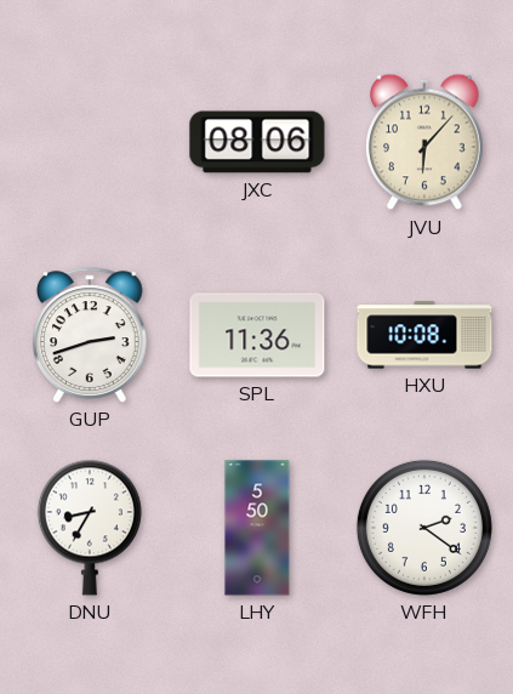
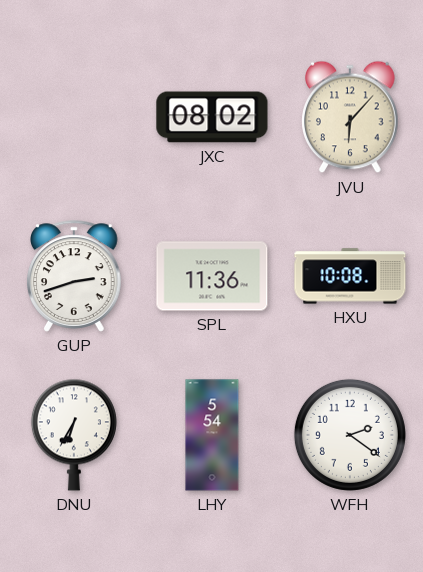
JXC: 08:06 -> 08:02 (212, 117)
DNU: 8:35 -> 6:35 (74, 435)
LHY: 5:50 -> 5:54 (212, 435)
